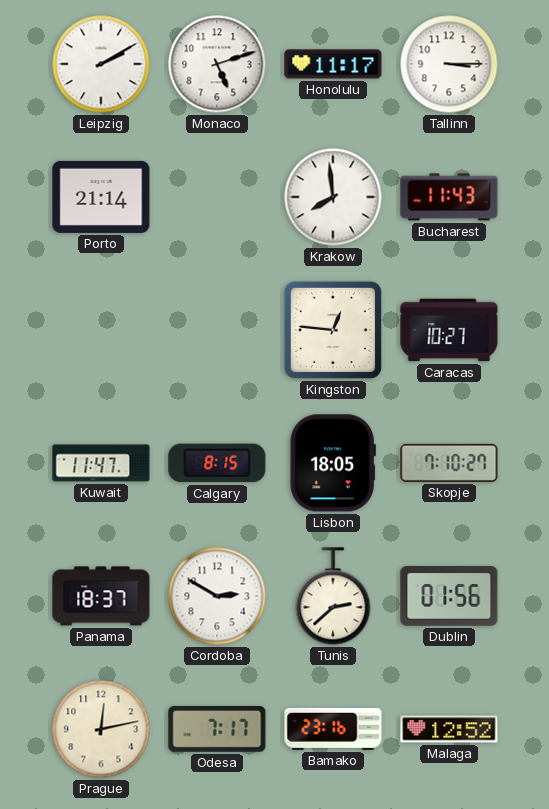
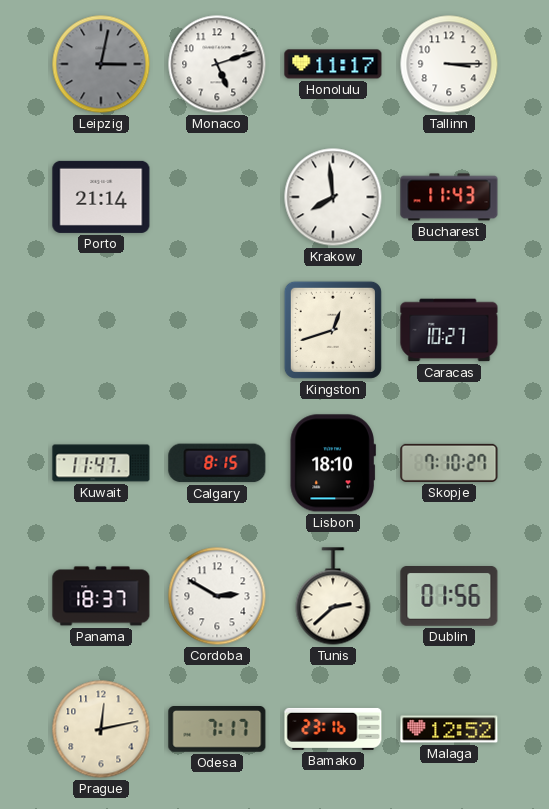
Leipzig: 2:10 -> 3:02 (101, 64)
Leipzig dial: white -> grey (101, 64)
Kingston: 12:46 -> 12:42 (333, 330)
Lisbon: 18:05 -> 18:10 (333, 463)
